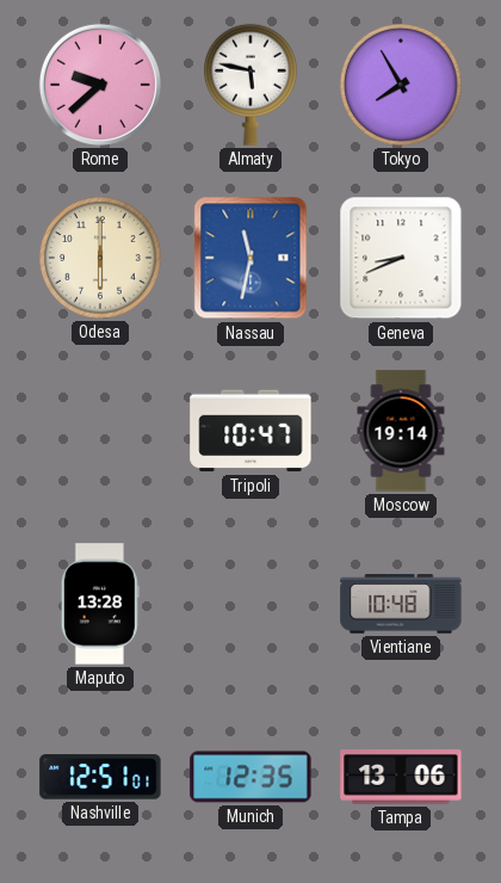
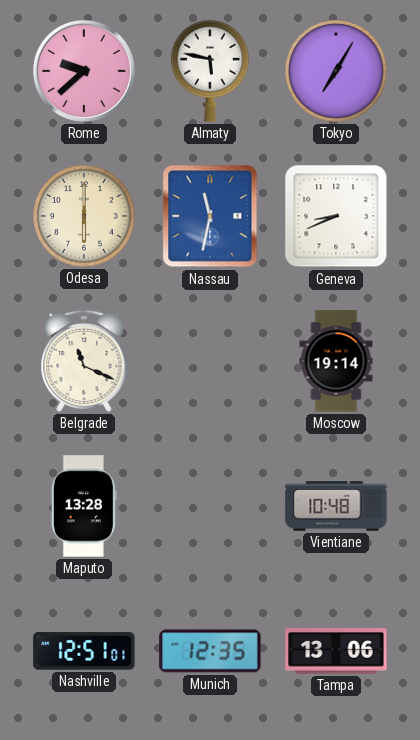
Tokyo: 7:55 -> 7:05 (337, 72)
Belgrade: none -> 11:19 (84, 361)
Tripoli: 10:47 -> none (250, 431)
